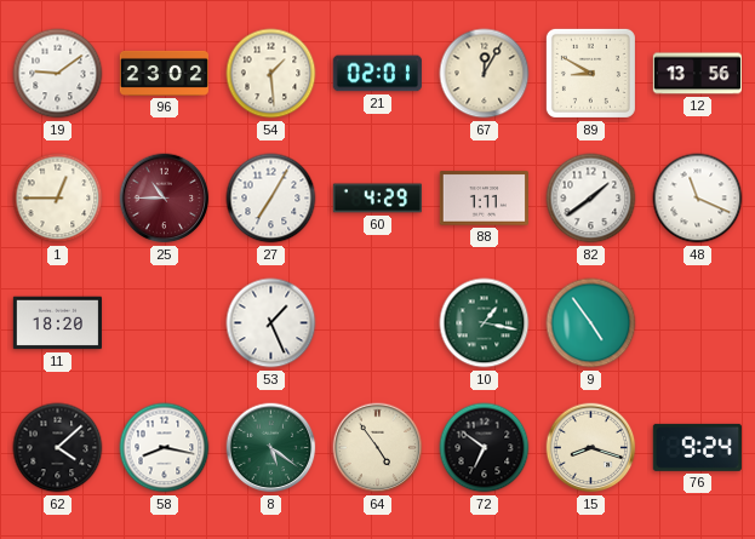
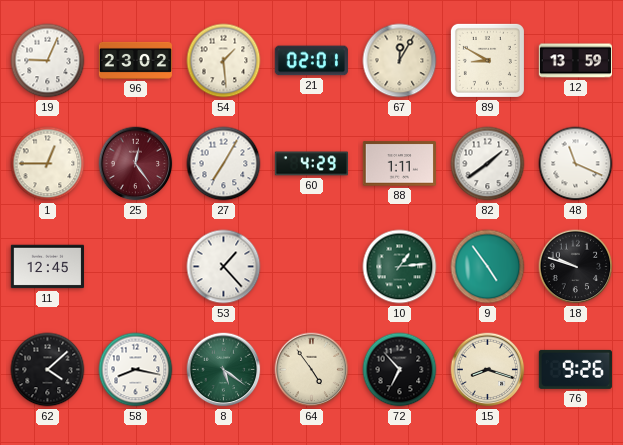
19: 9:09 -> 9:04 (48, 61)
12: 13:56 -> 13:59 (575, 61)
25: 10:45 -> 12:24 (136, 164)
11: 18:20 -> 12:45 (47, 267)
53: 1:26 -> 1:23 (224, 267)
10: 1:17 -> 1:14 (400, 267)
18: none -> 9:48 (576, 267)
72: 6:51 -> 6:53 (400, 370)
76: 9:24 -> 9:26 (575, 369)
